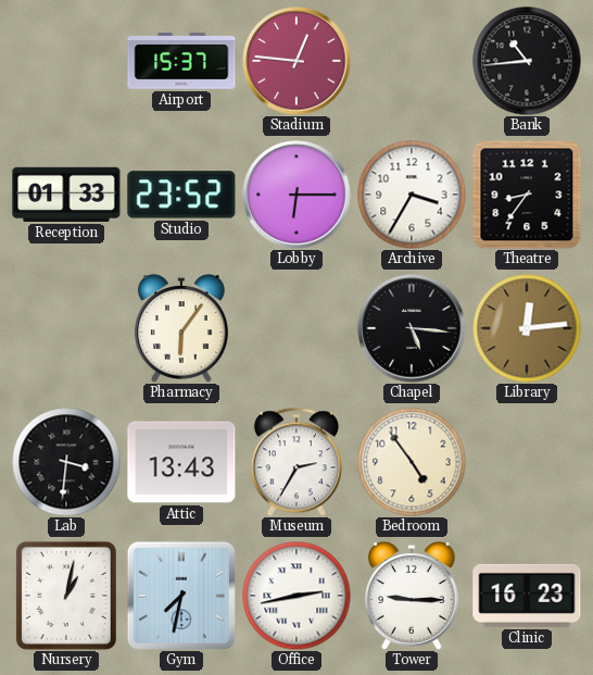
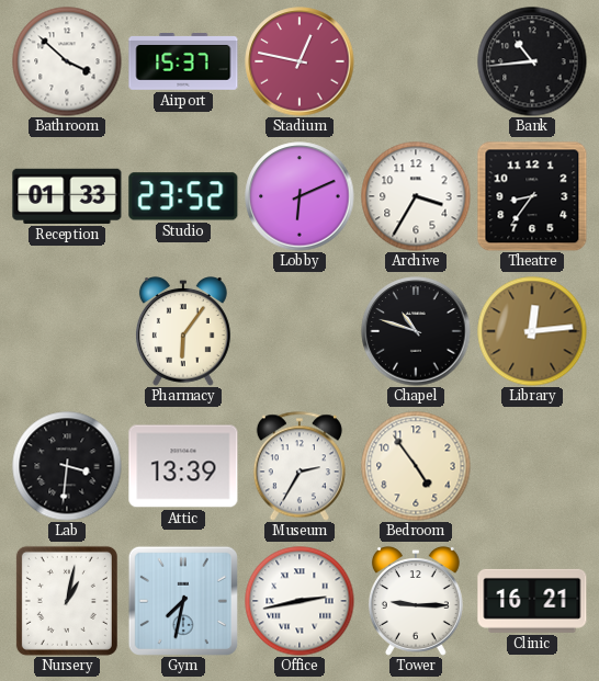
Bathroom: none -> 3:52 (67, 61)
Stadium: 12:46 -> 12:47 (299, 61)
Lobby: 6:15 -> 6:11 (299, 196)
Chapel: 5:16 -> 10:48 (416, 331)
Attic: 13:43 -> 13:39 (183, 466)
Clinic: 16:23 -> 16:21 (532, 601)
